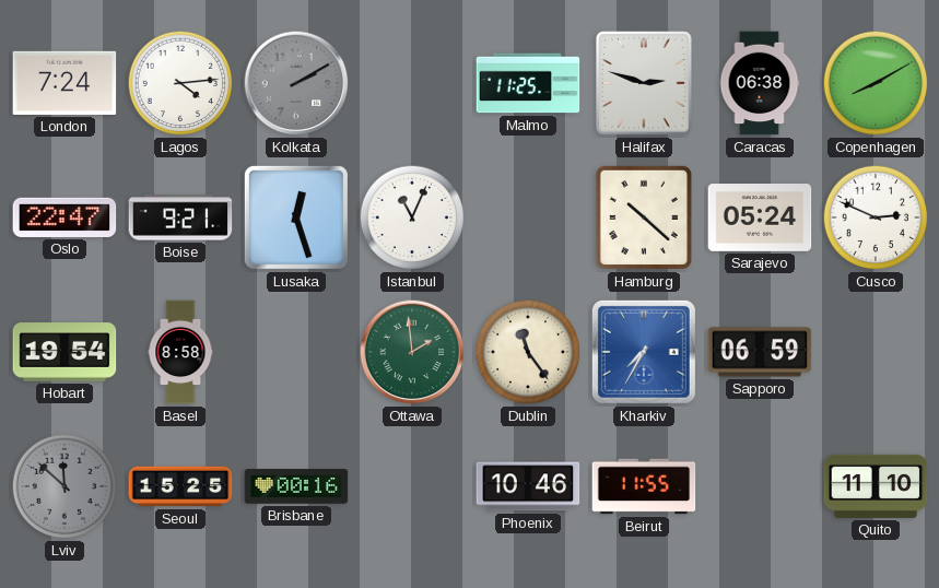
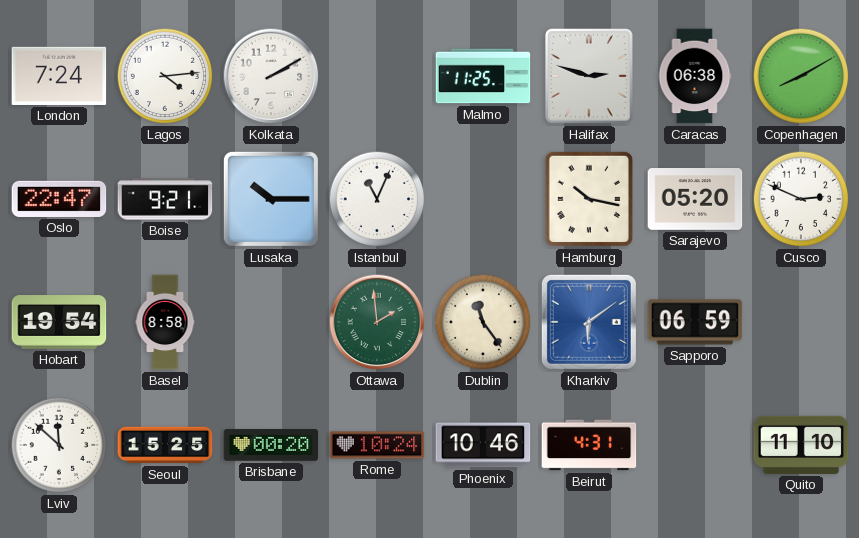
Kolkata dial: grey -> white (271, 76)
Lusaka: 12:27 -> 10:15 (271, 199)
Hamburg: 10:22 -> 10:17 (589, 199)
Sarajevo: 05:24 -> 05:20 (695, 200)
Kharkiv: 7:35 -> 6:09 (589, 322)
Lviv dial: grey -> white (59, 445)
Brisbane: 00:16 -> 00:20 (271, 445)
Rome: none -> 10:24 (377, 445)
Beirut: 11:55 -> 4:31 (589, 445)
